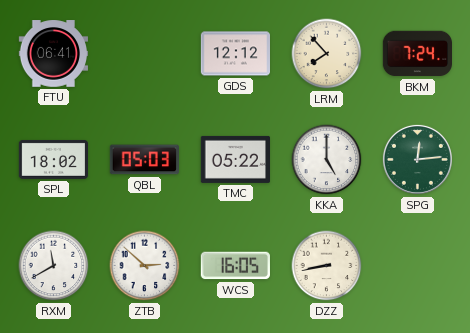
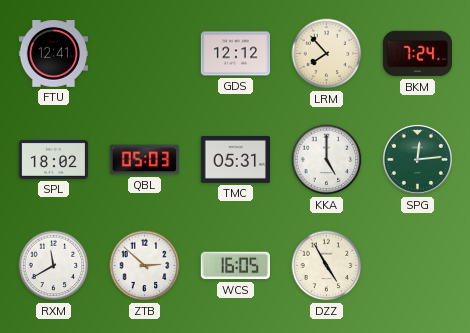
FTU: 06:41 -> 12:41 (54, 54)
TMC: 05:22 -> 05:31 (235, 159)
DZZ: 8:43 -> 4:55 (327, 266)
